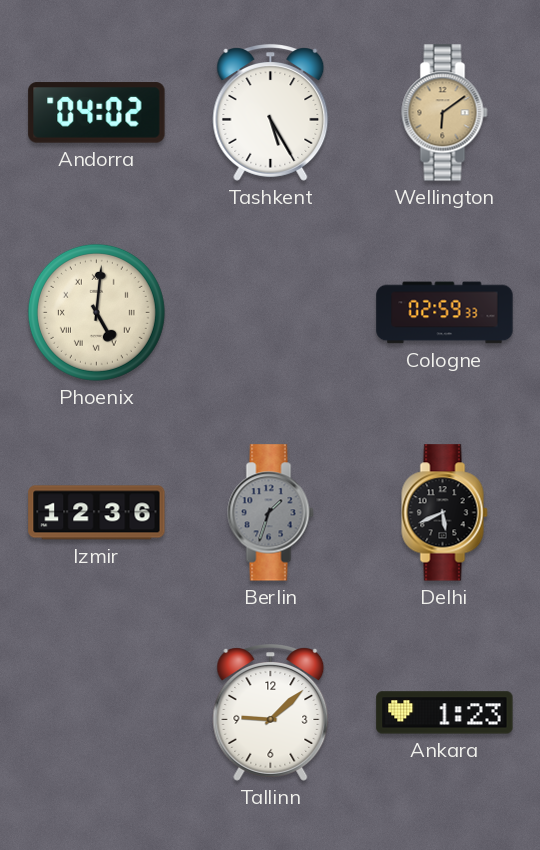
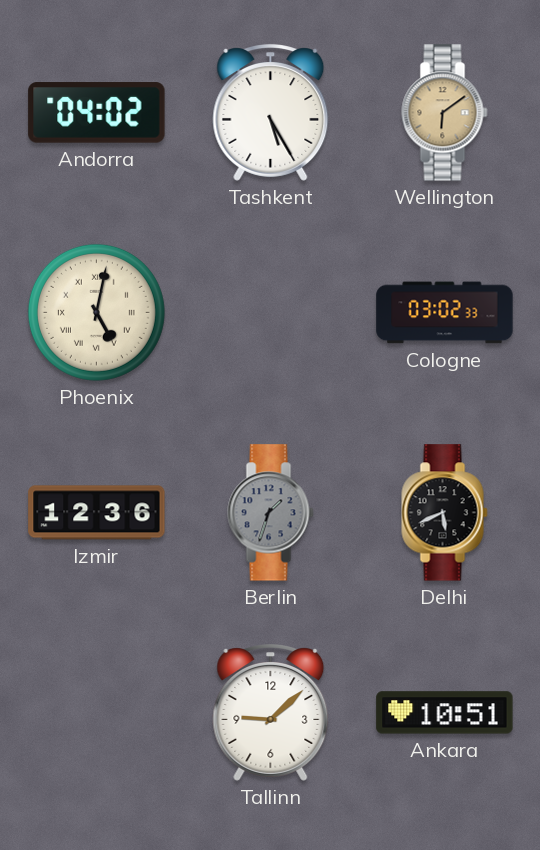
Phoenix: 5:01 -> 5:02 (96, 312)
Cologne: 02:59 -> 03:02 (445, 313)
Ankara: 1:23 -> 10:51 (445, 713)
